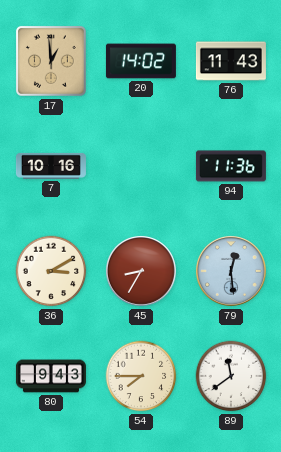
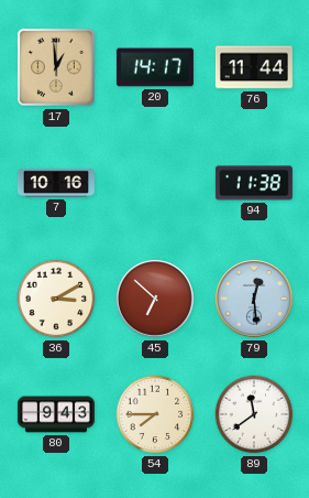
20: 14:02 -> 14:17 (155, 67)
76: 11:43 -> 11:44 (254, 67)
94: 11:36 -> 11:38 (254, 183)
45: 8:35 -> 6:52 (155, 299)
